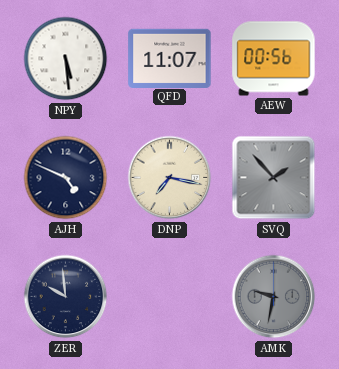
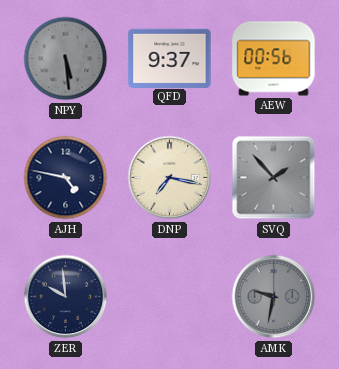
NPY dial: white -> grey (66, 59)
QFD: 11:07 -> 9:37 (170, 58)
AJH: 4:49 -> 4:47 (66, 178)
